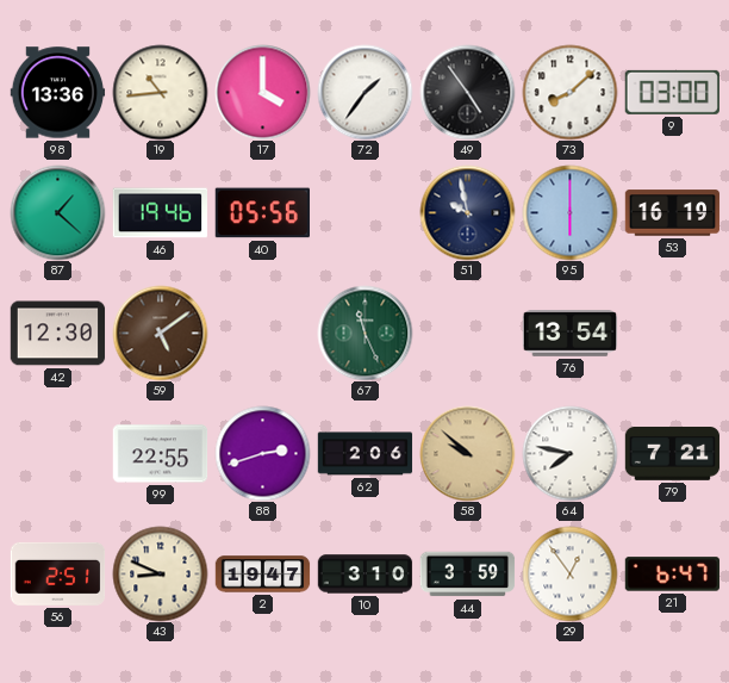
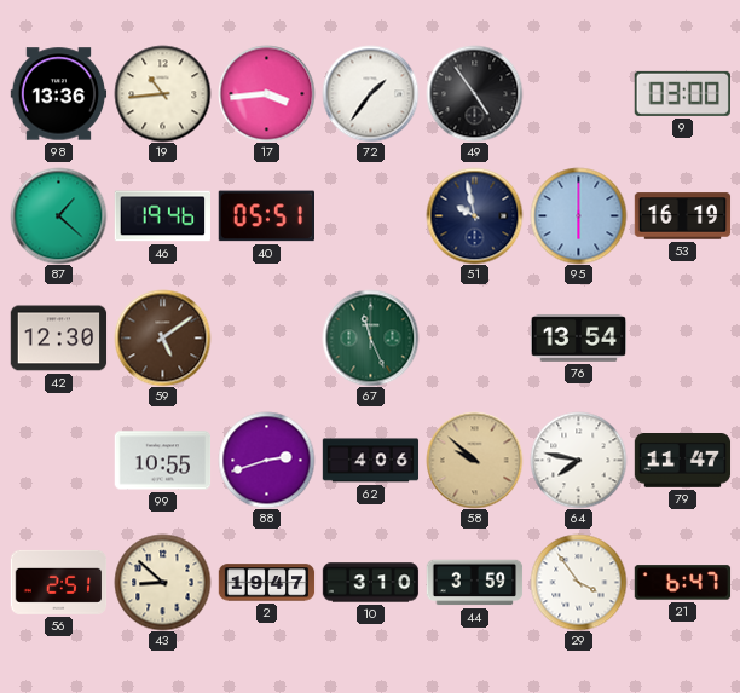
17: 4:00 -> 3:44 (266, 93)
73: 8:08 -> none (569, 92)
40: 05:56 -> 05:51 (266, 216)
99: 22:55 -> 10:55 (162, 461)
62: 2:06 -> 4:06 (370, 461)
79: 7:21 -> 11:47 (682, 461)
43: 8:49 -> 8:52 (162, 582)
29: 12:54 -> 3:54 (578, 582)
